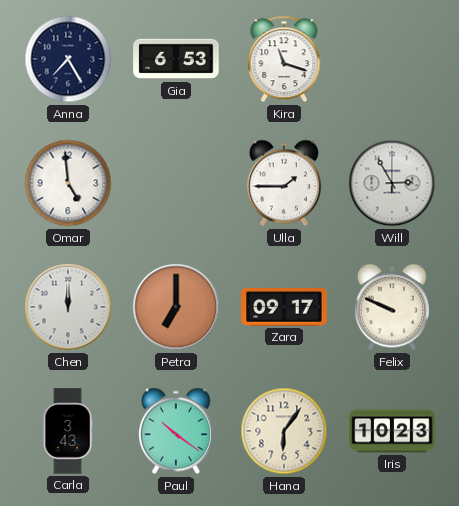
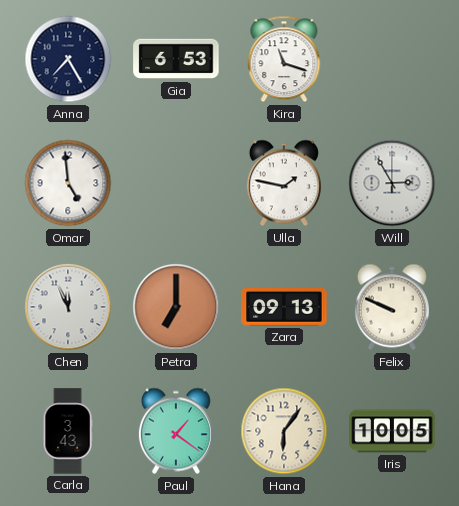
Ulla: 1:45 -> 1:47 (284, 183)
Chen: 12:00 -> 11:56 (68, 307)
Zara: 09:17 -> 09:13 (284, 308)
Paul: 10:21 -> 1:21 (176, 431)
Iris: 10:23 -> 10:05 (392, 431)
